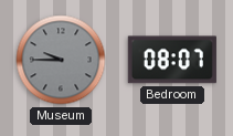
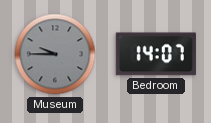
Bedroom: 08:07 -> 14:07 (156, 54)
